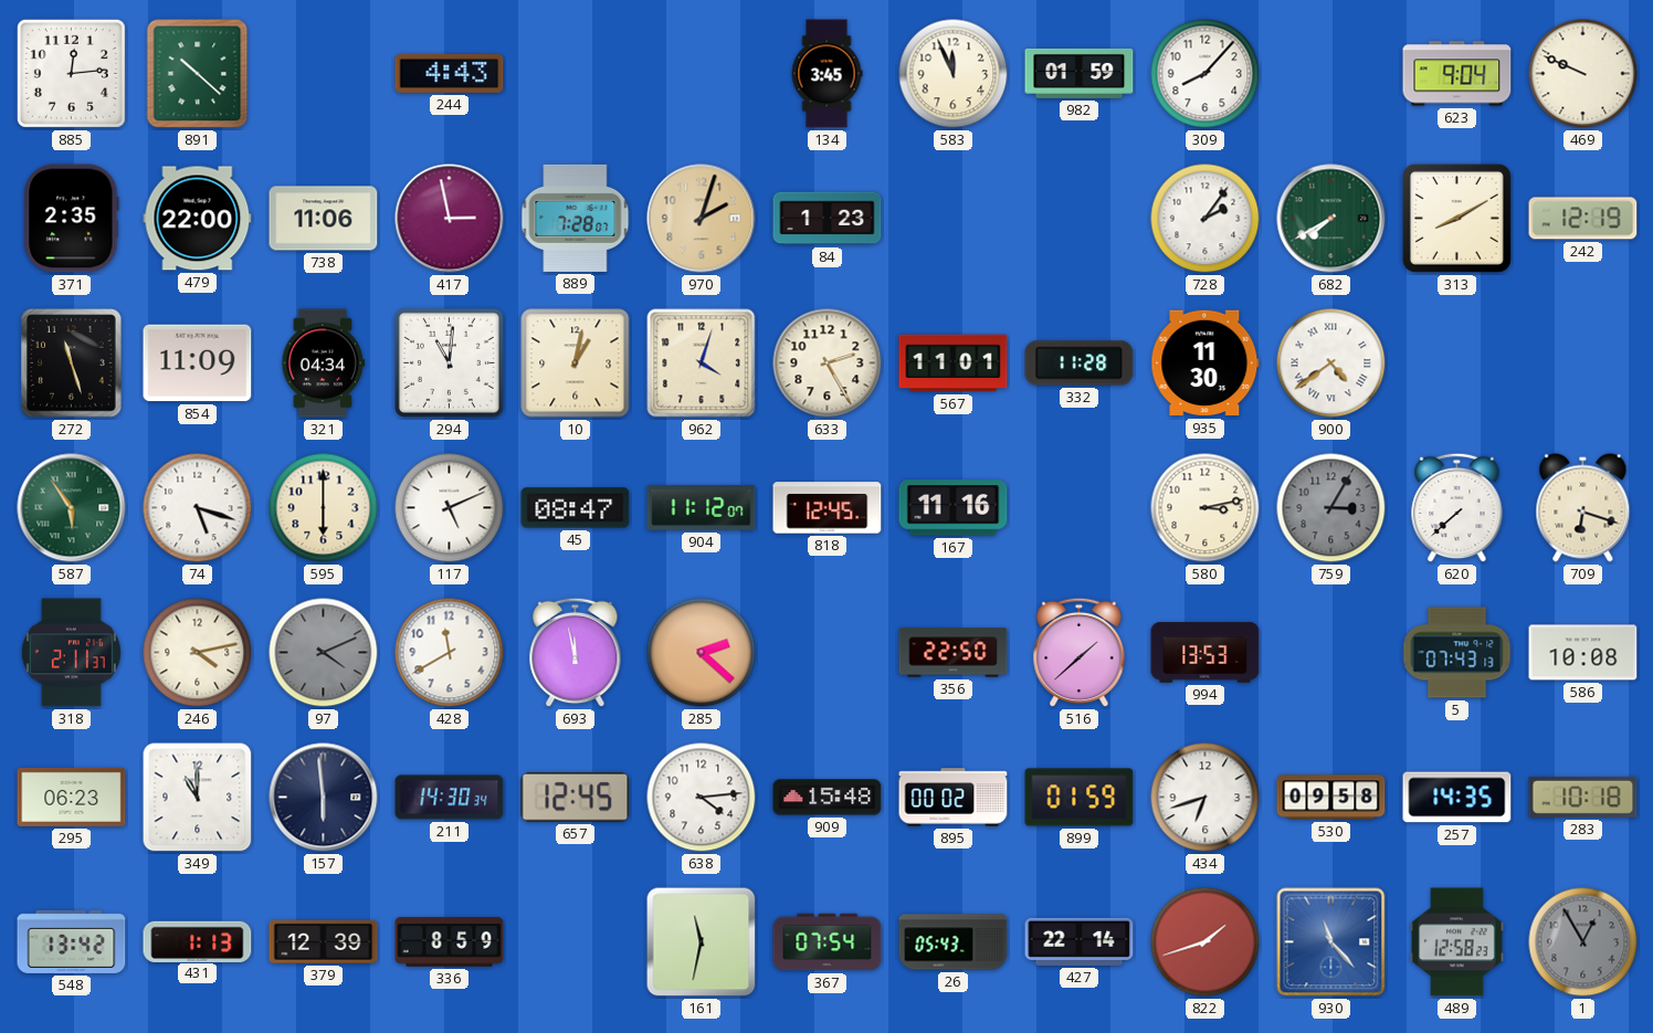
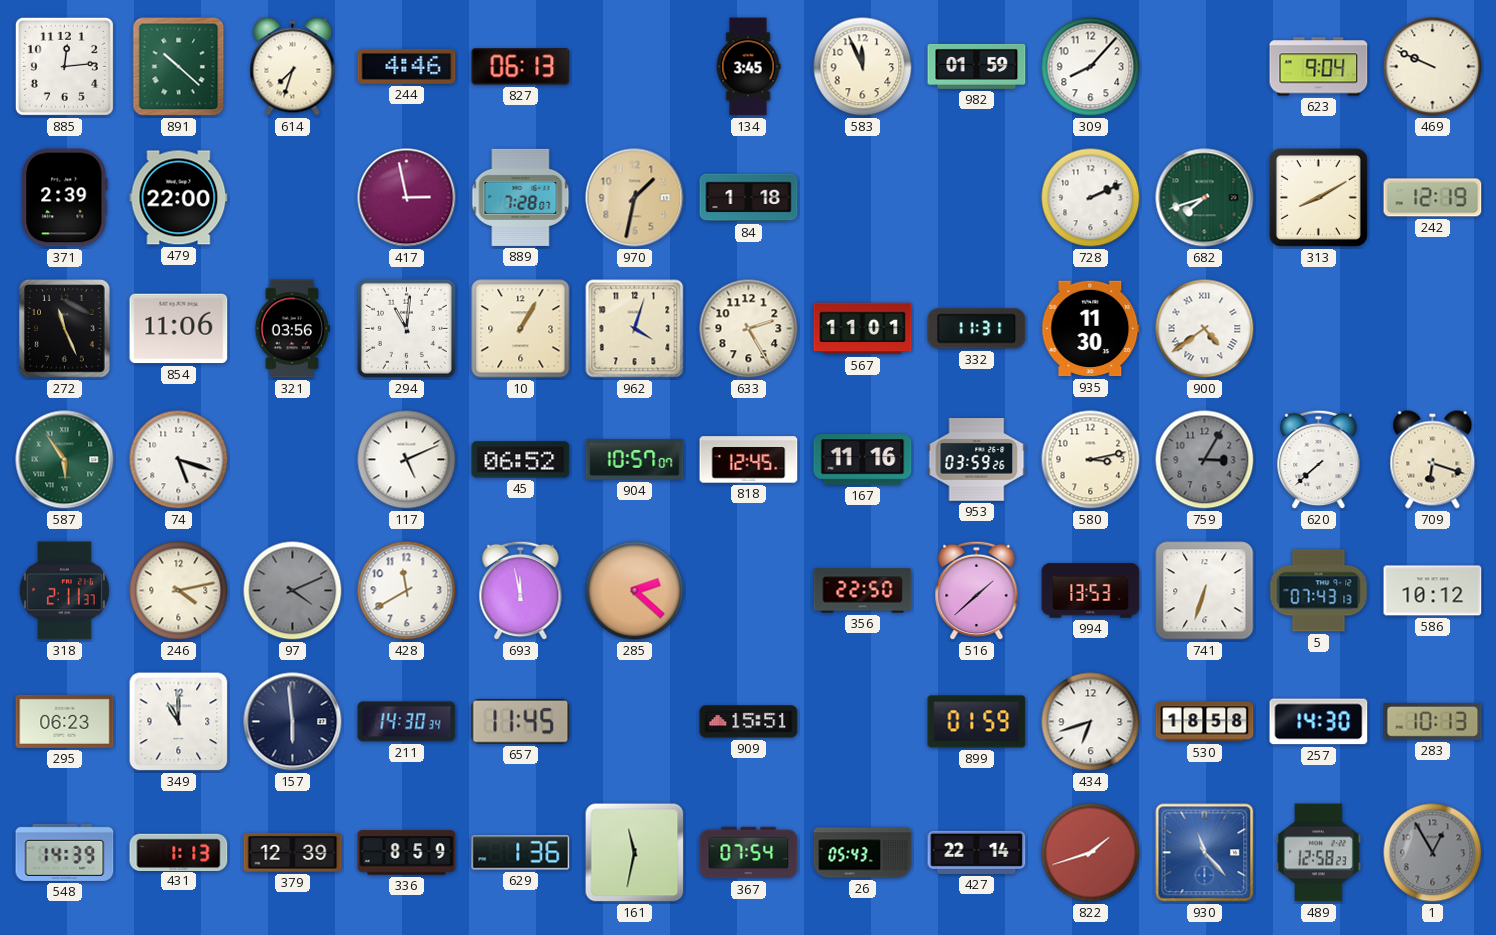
614: none -> 7:33 (293, 67)
244: 4:43 -> 4:46 (407, 66)
827: none -> 06:13 (521, 67)
371: 2:35 -> 2:39 (65, 198)
738: 11:06 -> none (324, 219)
970: 2:03 -> 1:32 (635, 198)
84: 1:23 -> 1:18 (749, 198)
728: 2:06 -> 2:11 (1091, 198)
682: 7:40 -> 7:42 (1205, 198)
272: 11:27 -> 11:26 (65, 329)
854: 11:09 -> 11:06 (179, 329)
321: 04:34 -> 03:56 (293, 329)
10: 1:02 -> 1:05 (521, 329)
332: 11:28 -> 11:31 (977, 329)
595: 6:00 -> none (324, 508)
45: 08:47 -> 06:52 (521, 460)
904: 11:12 -> 10:57 (635, 460)
953: none -> 03:59 (977, 460)
741: none -> 6:33 (1205, 591)
586: 10:08 -> 10:12 (1433, 591)
657: 12:45 -> 11:45 (521, 722)
638: 4:14 -> none (702, 798)
909: 15:48 -> 15:51 (749, 722)
895: 00:02 -> none (954, 798)
530: 09:58 -> 18:58 (1205, 722)
257: 14:35 -> 14:30 (1319, 722)
283: 10:18 -> 10:13 (1433, 721)
548: 13:42 -> 14:39 (65, 852)
629: none -> 1:36 (521, 853)
